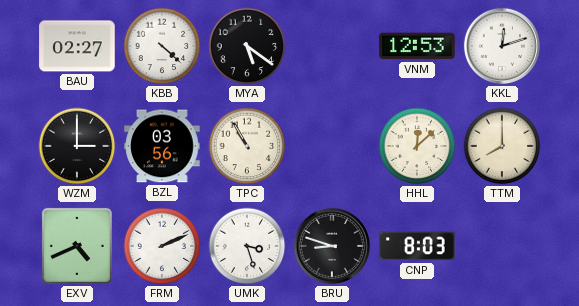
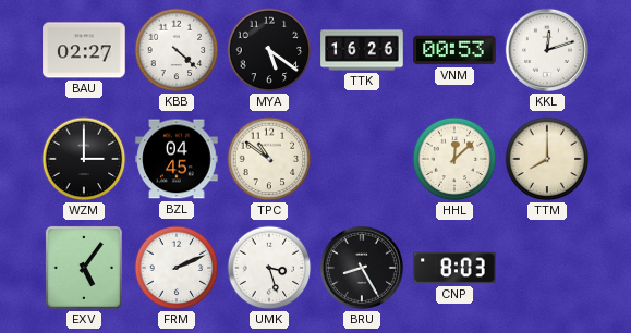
TTK: none -> 16:26 (362, 50)
VNM: 12:53 -> 00:53 (454, 50)
BZL: 03:56 -> 04:45 (177, 159)
TPC: 10:55 -> 10:51 (269, 159)
EXV: 4:41 -> 5:06 (84, 268)
BRU: 8:48 -> 8:25 (362, 268)
